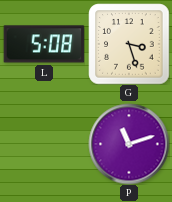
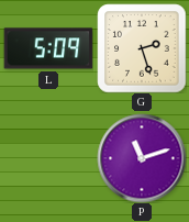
L: 5:08 -> 5:09 (48, 48)
G: 3:27 -> 2:27 (142, 48)
